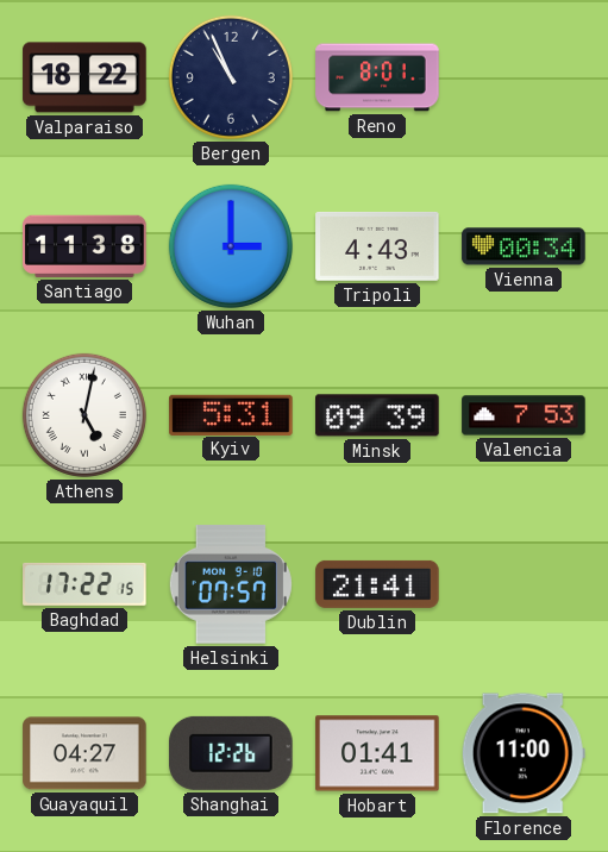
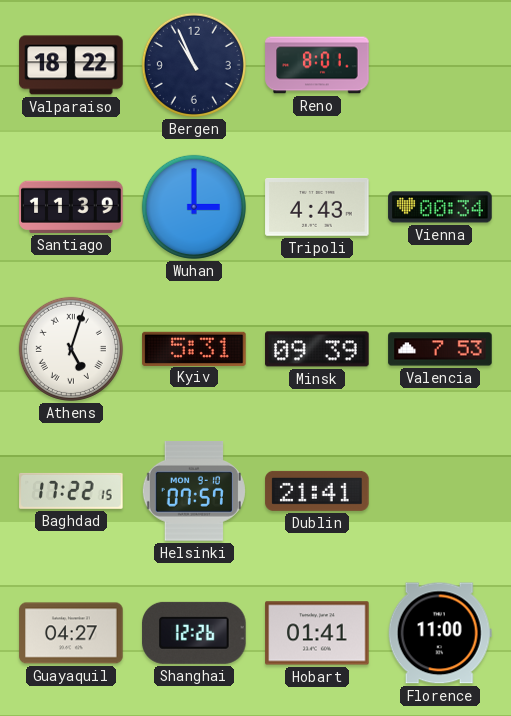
Santiago: 11:38 -> 11:39 (71, 207)
Athens: 5:02 -> 5:03 (71, 349)
